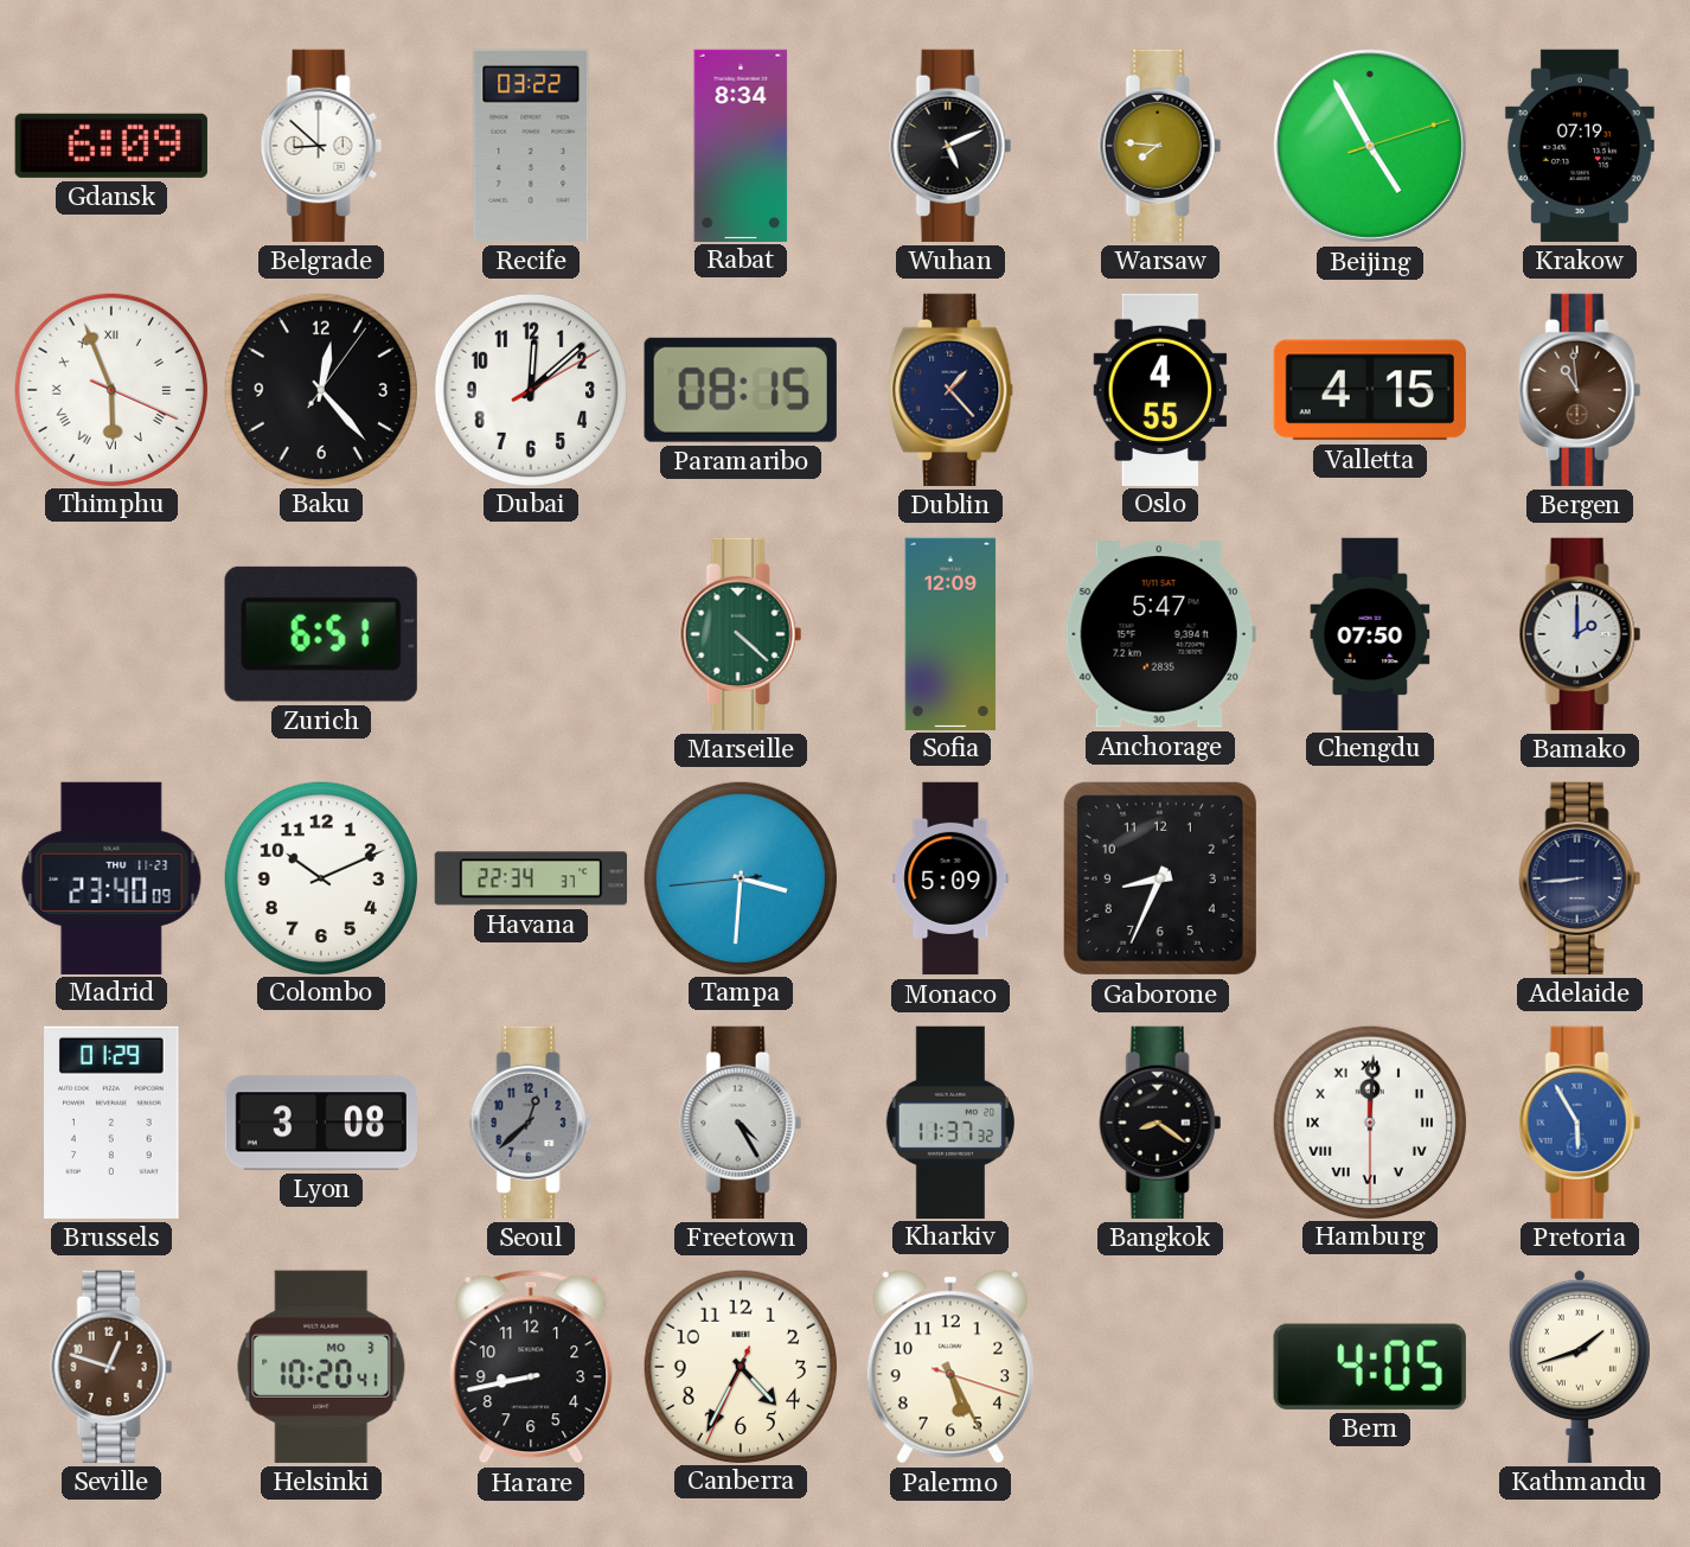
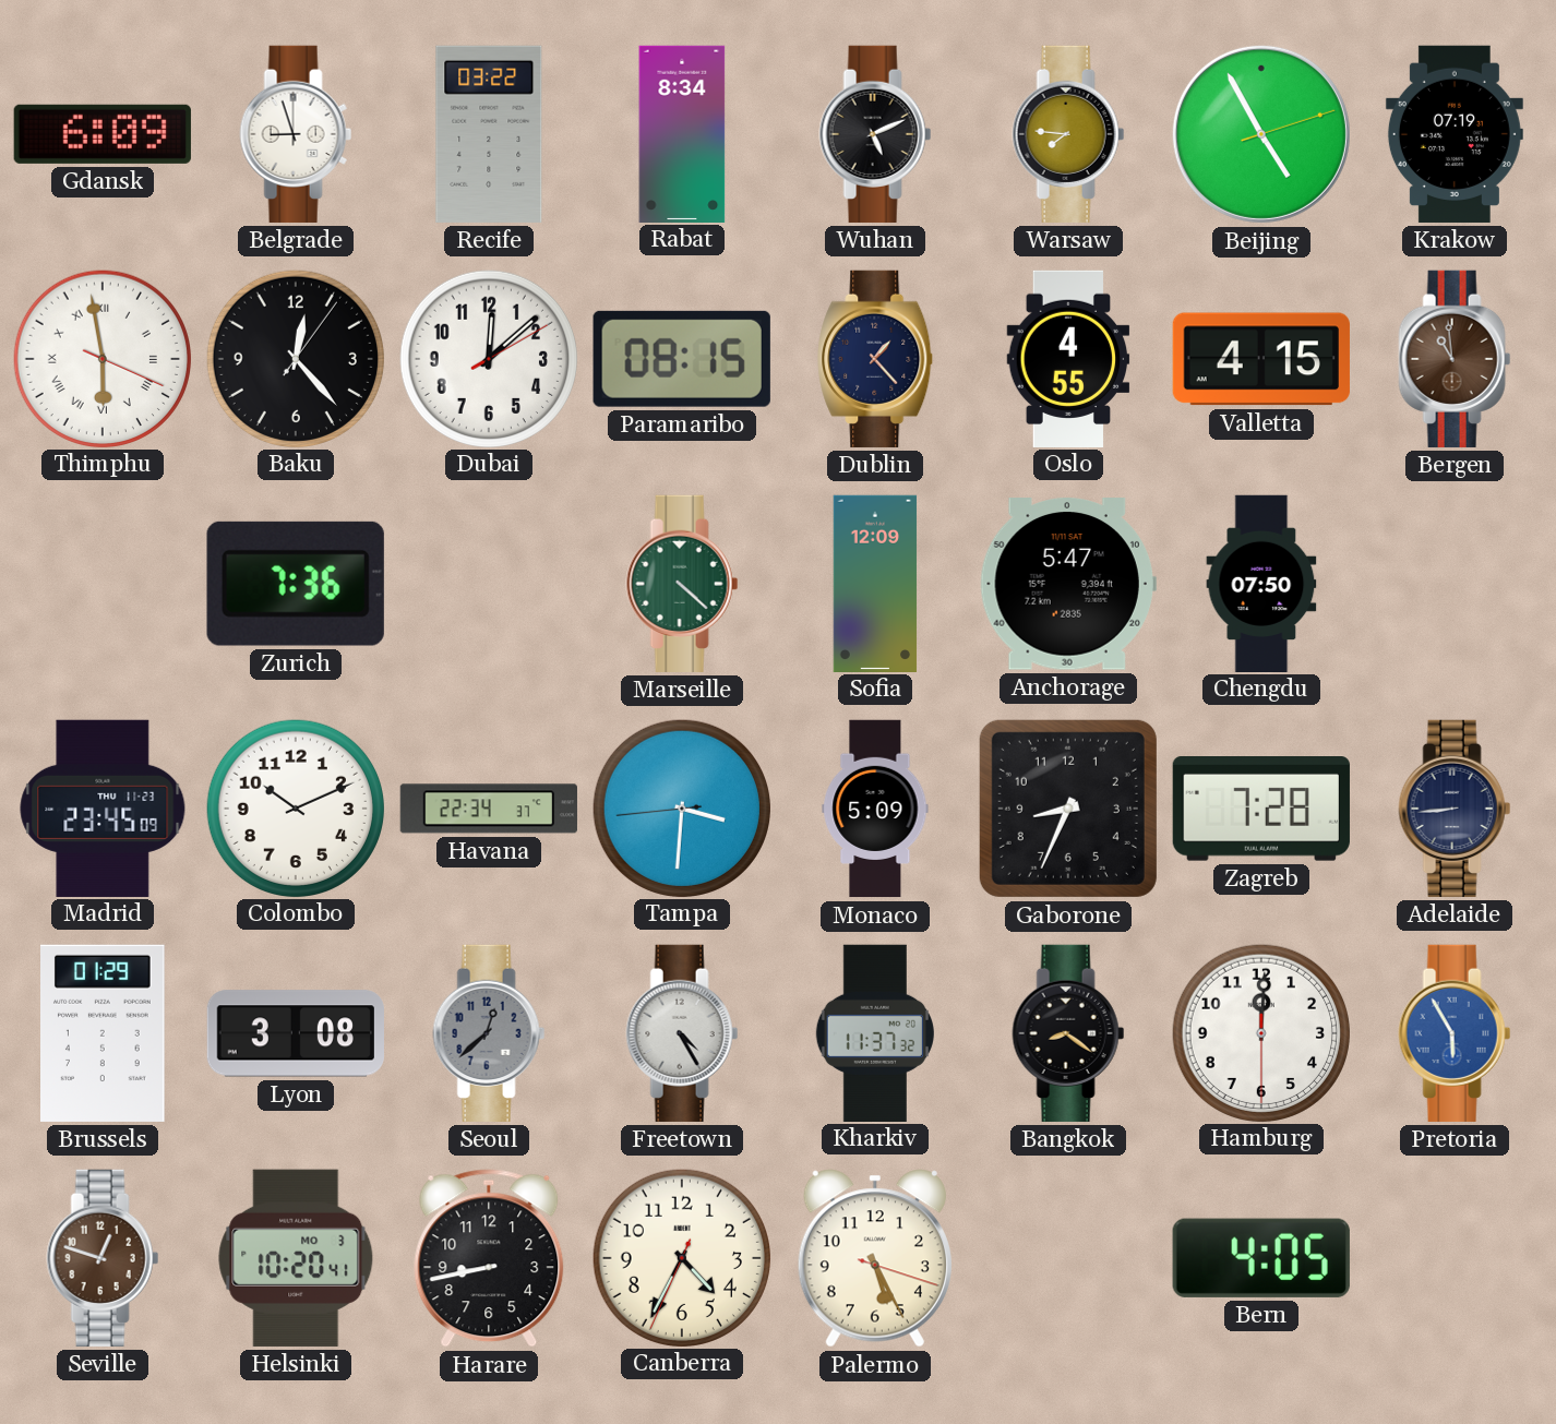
Belgrade: 8:52 -> 8:57 (296, 134)
Thimphu: 5:56 -> 5:58 (101, 358)
Zurich: 6:51 -> 7:36 (296, 584)
Bamako: 2:00 -> none (1580, 634)
Madrid: 23:40 -> 23:45 (103, 807)
Zagreb: none -> 7:28 (1261, 810)
Hamburg numerals: Roman -> Arabic (1260, 1032)
Kathmandu: 1:42 -> none (1580, 1366)
